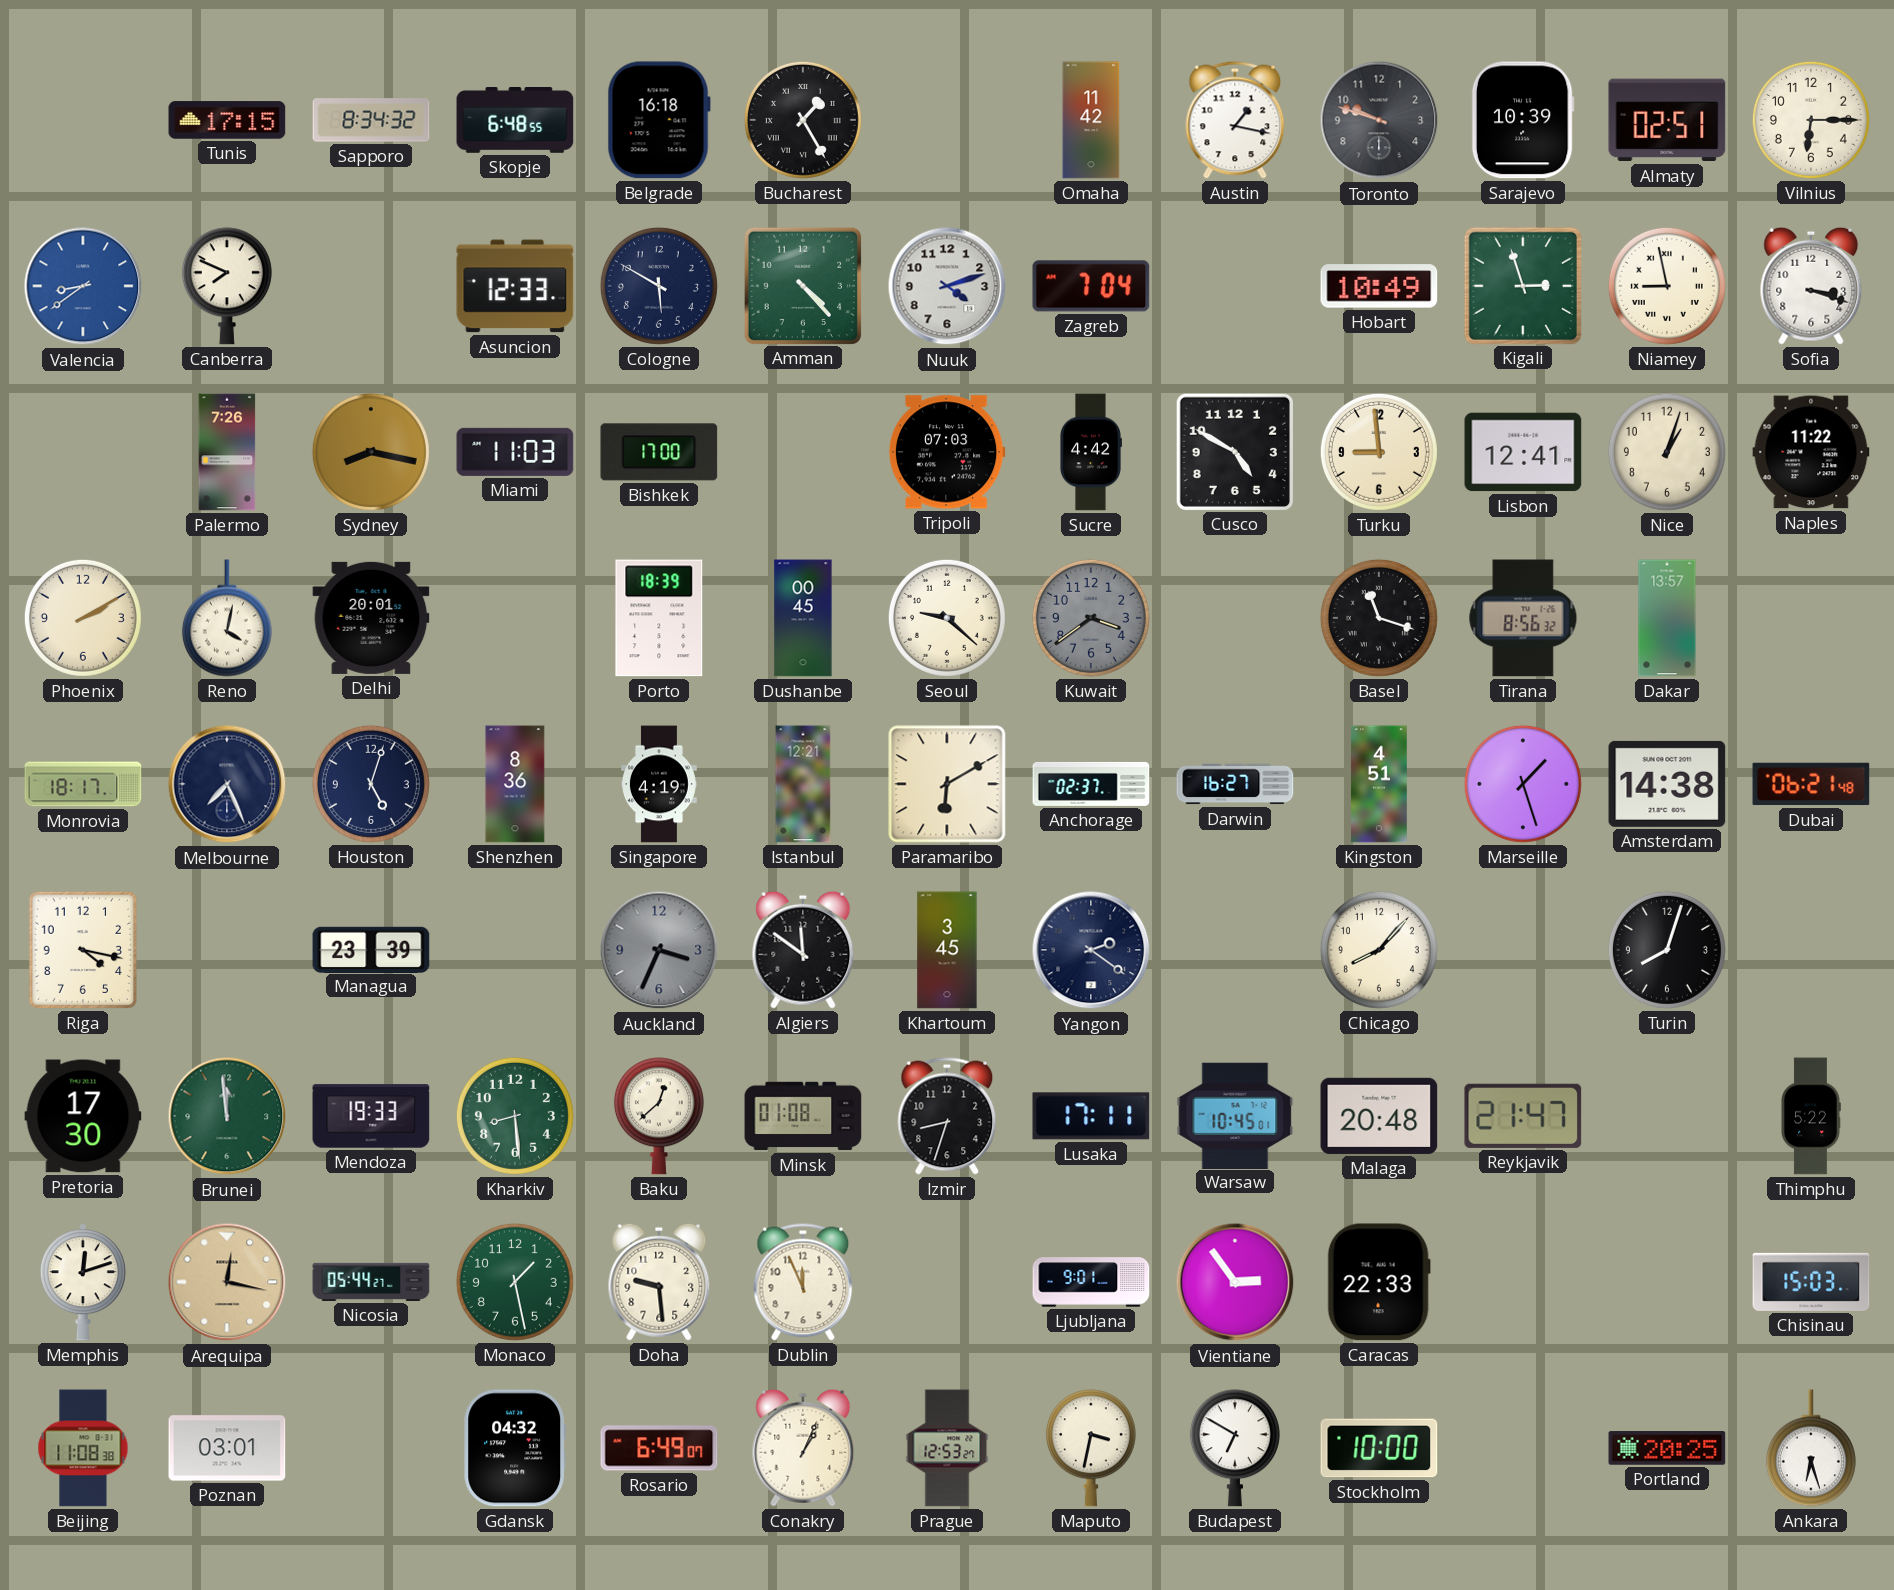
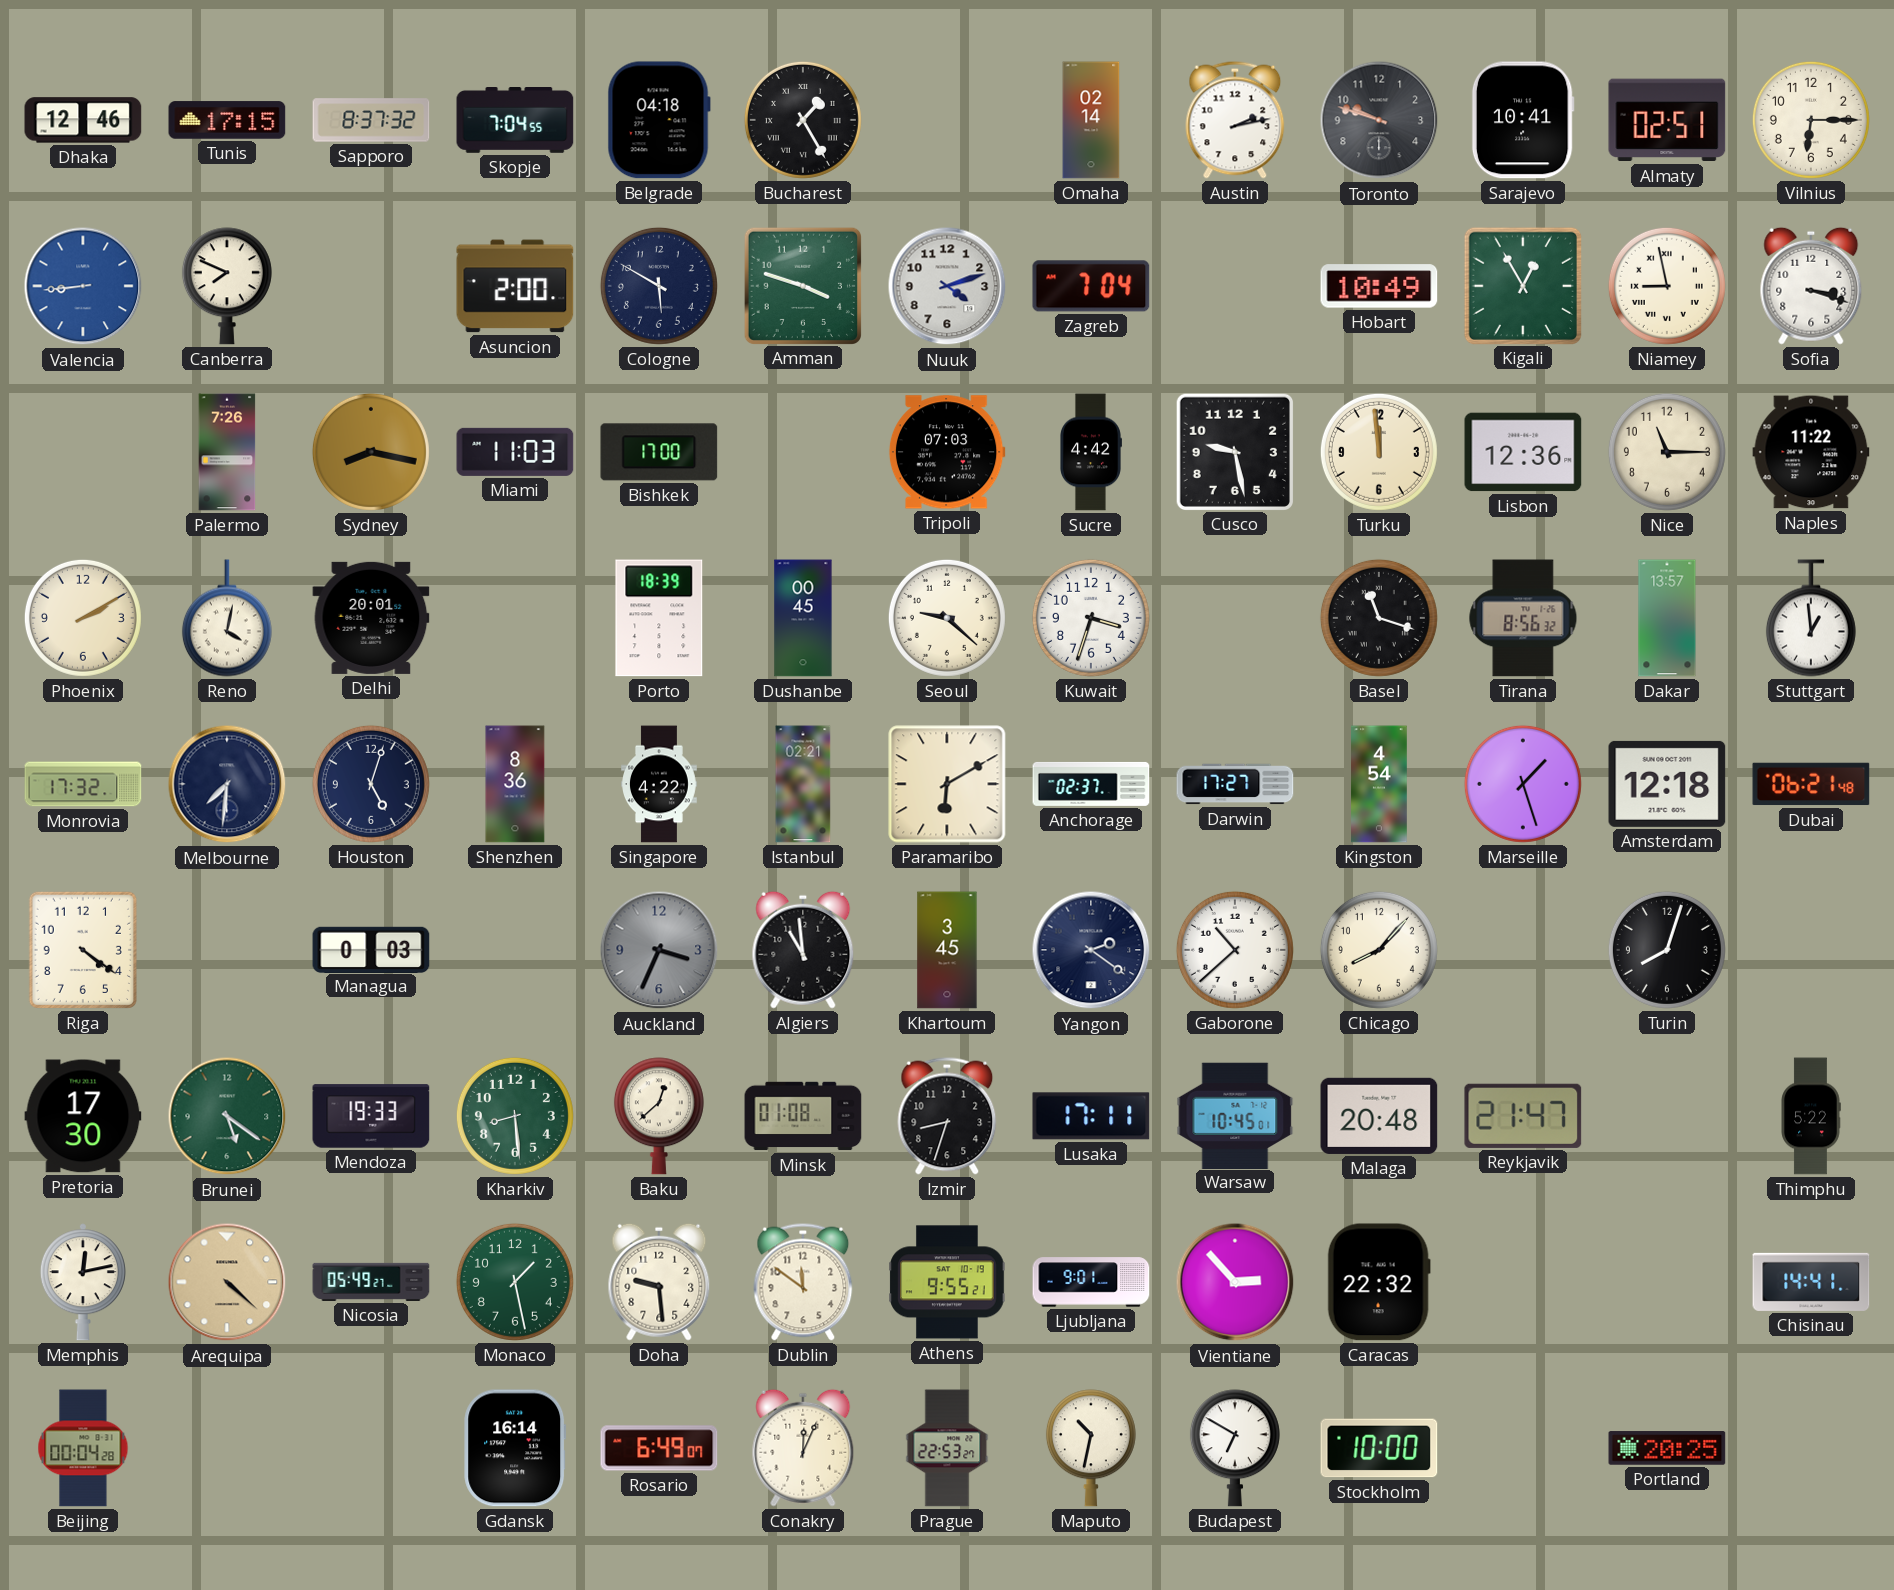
Dhaka: none -> 12:46 (83, 120)
Sapporo: 8:34 -> 8:37 (371, 120)
Skopje: 6:48 -> 7:04 (515, 121)
Belgrade: 16:18 -> 04:18 (659, 120)
Omaha: 11:42 -> 02:14 (1091, 120)
Austin: 1:17 -> 2:13 (1235, 120)
Sarajevo: 10:39 -> 10:41 (1523, 120)
Valencia: 8:39 -> 8:44 (83, 286)
Asuncion: 12:33 -> 2:00 (515, 286)
Amman: 4:23 -> 3:48 (802, 285)
Kigali: 2:57 -> 12:55 (1522, 285)
Cusco: 4:50 -> 9:28 (1234, 451)
Turku: 8:59 -> 11:59 (1379, 452)
Lisbon: 12:41 -> 12:36 (1523, 452)
Nice: 1:03 -> 11:15 (1667, 452)
Kuwait: 3:39 -> 3:33 (1091, 618)
Kuwait dial: grey -> white (1091, 618)
Stuttgart: none -> 12:59 (1811, 618)
Monrovia: 18:17 -> 17:32 (83, 784)
Melbourne: 7:26 -> 7:31 (227, 784)
Singapore: 4:19 -> 4:22 (660, 784)
Istanbul: 12:21 -> 02:21 (803, 784)
Darwin: 16:27 -> 17:27 (1235, 784)
Kingston: 4:51 -> 4:54 (1379, 784)
Amsterdam: 14:38 -> 12:18 (1667, 784)
Riga: 4:17 -> 4:21 (83, 950)
Managua: 23:39 -> 0:03 (371, 949)
Algiers: 11:51 -> 10:59 (803, 950)
Gaborone: none -> 10:38 (1235, 950)
Brunei: 11:59 -> 5:21 (227, 1116)
Memphis: 12:12 -> 12:13 (83, 1282)
Arequipa: 12:17 -> 4:22 (227, 1282)
Nicosia: 05:44 -> 05:49 (371, 1282)
Dublin: 11:56 -> 11:51 (803, 1282)
Athens: none -> 9:55 (947, 1282)
Vientiane: 2:54 -> 2:53 (1235, 1282)
Caracas: 22:33 -> 22:32 (1379, 1282)
Chisinau: 15:03 -> 14:41 (1811, 1282)
Beijing: 11:08 -> 00:04 (83, 1448)
Poznan: 03:01 -> none (227, 1448)
Gdansk: 04:32 -> 16:14 (515, 1448)
Conakry: 1:04 -> 12:04 (803, 1448)
Prague: 12:53 -> 22:53 (947, 1448)
Maputo: 3:32 -> 10:32 (1091, 1448)
Ankara: 6:27 -> none (1811, 1448)
